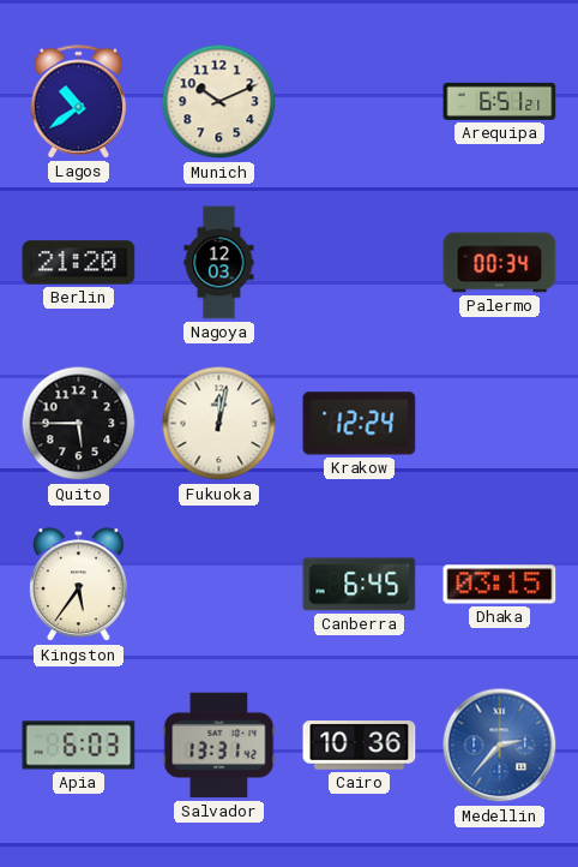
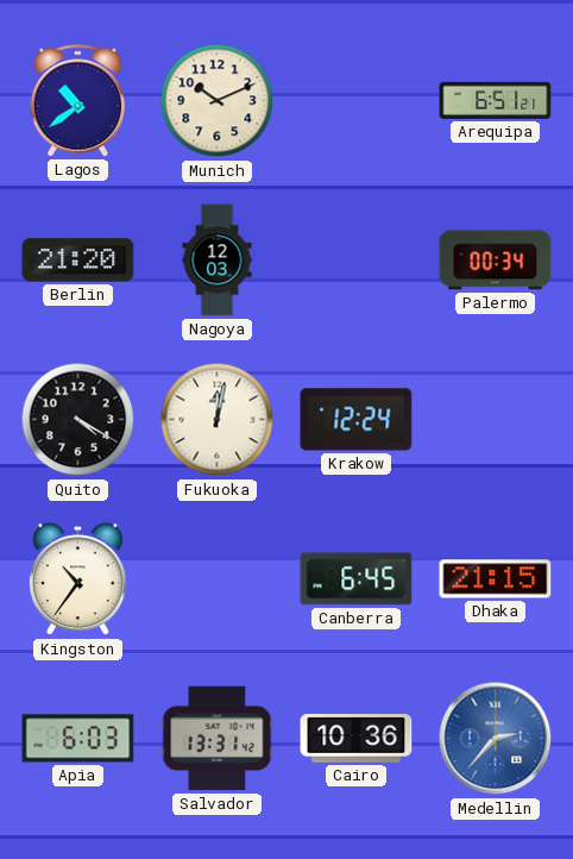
Quito: 5:45 -> 4:20 (78, 420)
Kingston: 5:36 -> 10:36 (78, 579)
Dhaka: 03:15 -> 21:15 (496, 579)
